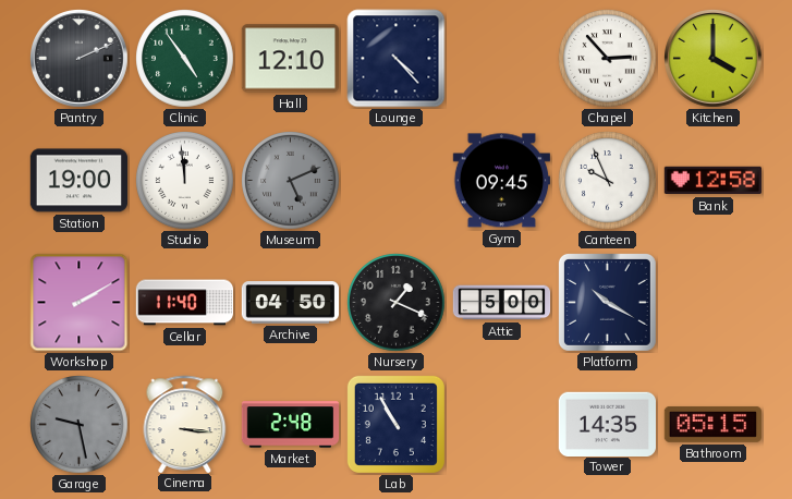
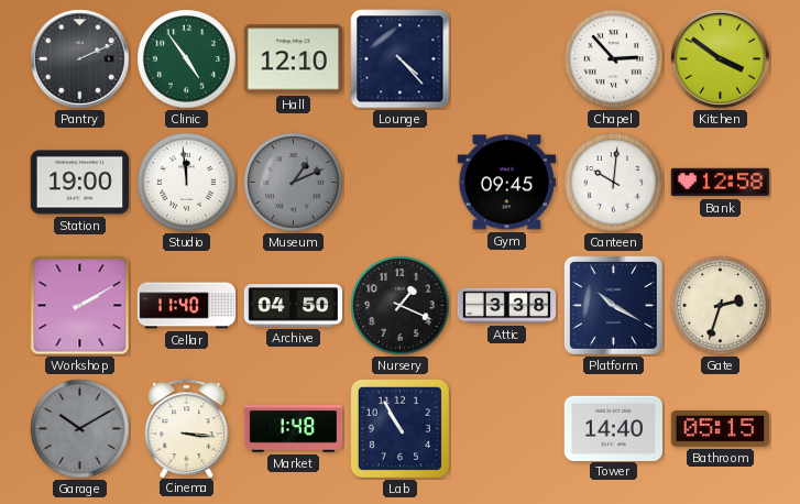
Kitchen: 4:00 -> 3:51 (721, 59)
Museum: 5:11 -> 1:11 (294, 183)
Canteen: 9:56 -> 10:01 (614, 183)
Attic: 5:00 -> 3:38 (507, 306)
Gate: none -> 2:33 (721, 306)
Garage: 9:28 -> 10:10 (80, 429)
Market: 2:48 -> 1:48 (294, 429)
Tower: 14:35 -> 14:40 (613, 428)
